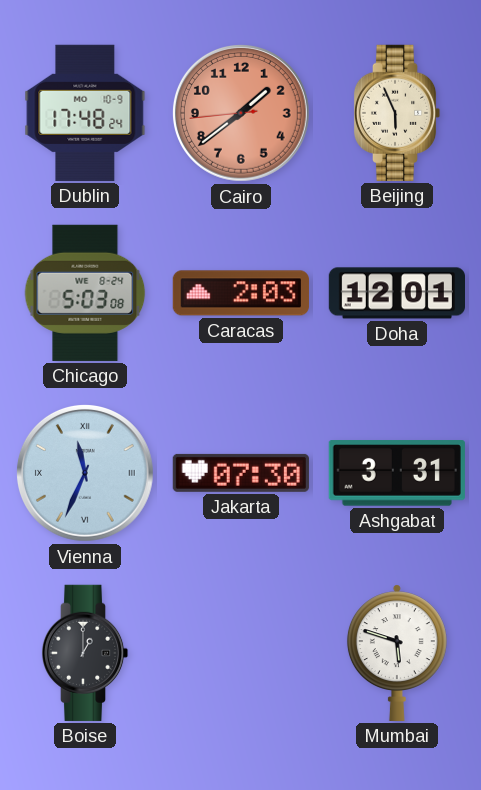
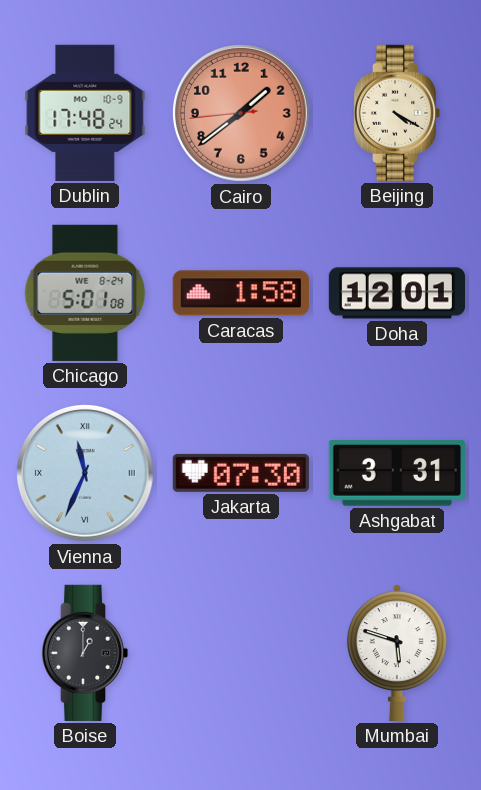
Beijing: 5:56 -> 4:20 (397, 113)
Chicago: 5:03 -> 5:01 (85, 293)
Caracas: 2:03 -> 1:58 (241, 293)
